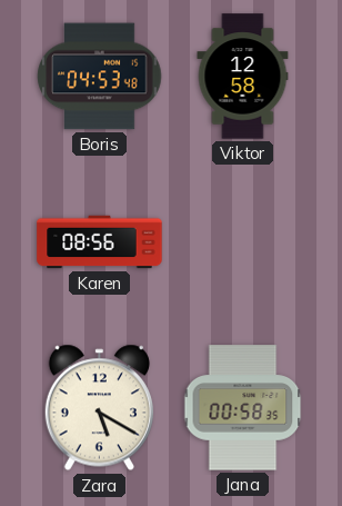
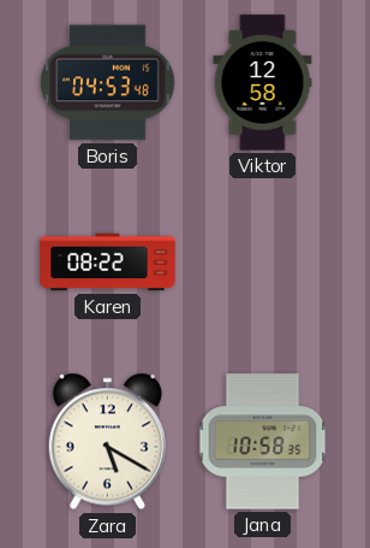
Karen: 08:56 -> 08:22 (108, 263)
Jana: 00:58 -> 10:58 (263, 442)
